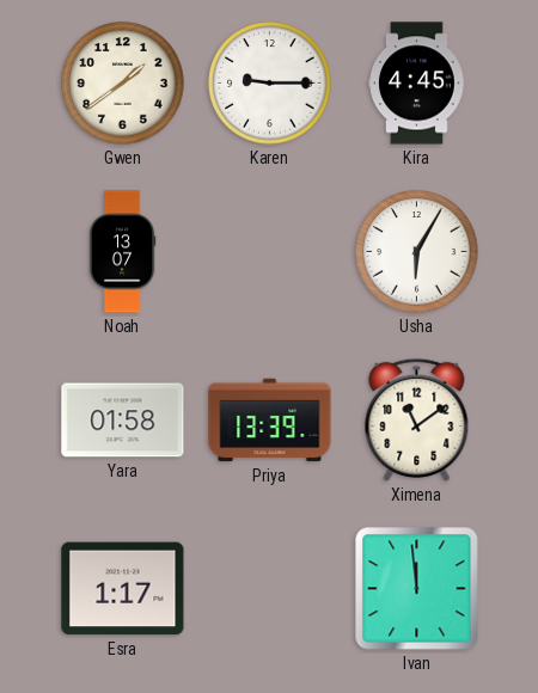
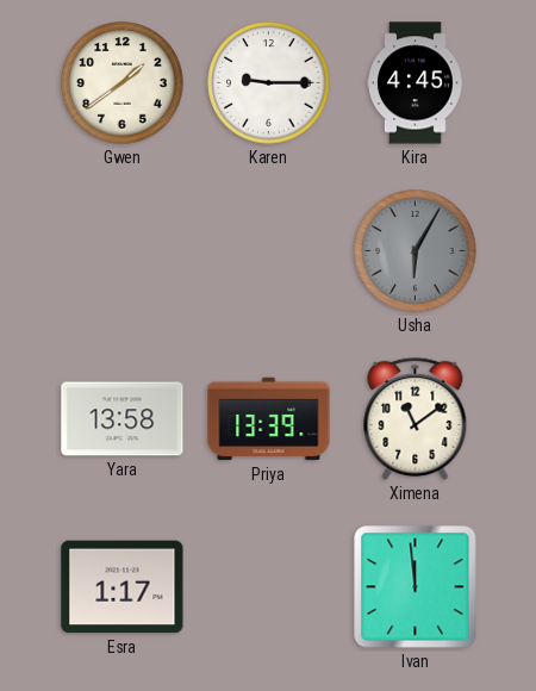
Noah: 13:07 -> none (122, 252)
Usha dial: white -> grey (416, 251)
Yara: 01:58 -> 13:58 (123, 419)
